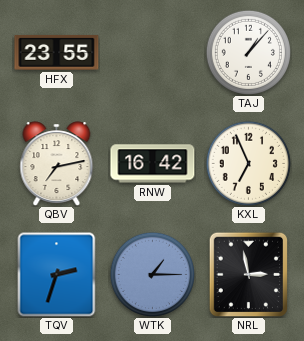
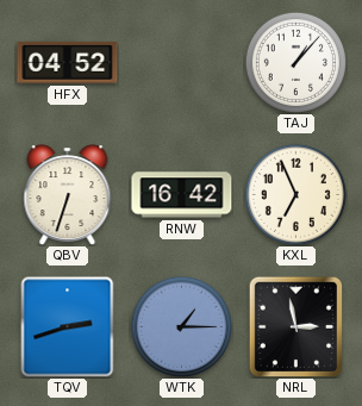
HFX: 23:55 -> 04:52 (68, 63)
QBV: 7:13 -> 6:33 (68, 195)
TQV: 2:33 -> 2:42 (68, 326)
